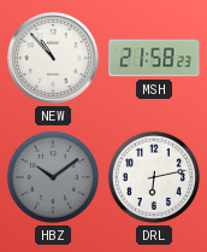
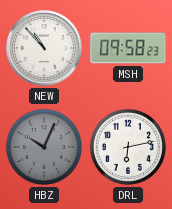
MSH: 21:58 -> 09:58 (128, 48)
HBZ: 10:09 -> 10:04 (44, 147)
